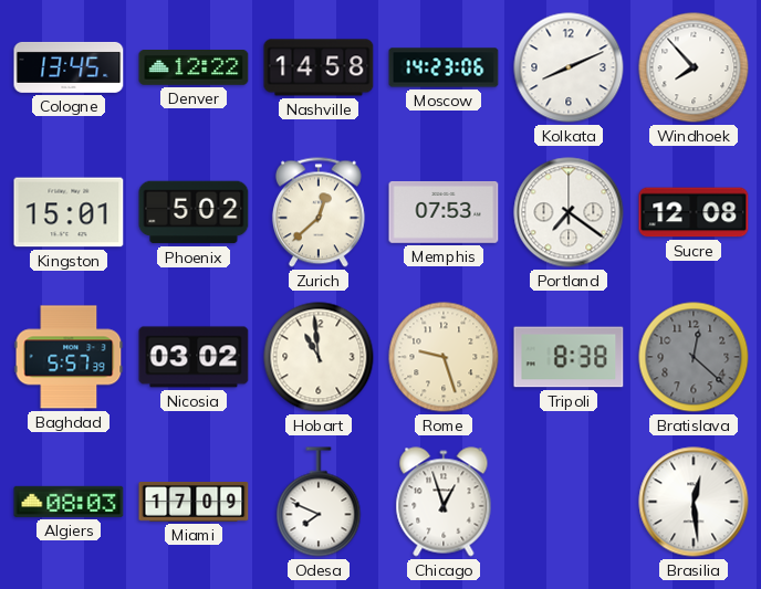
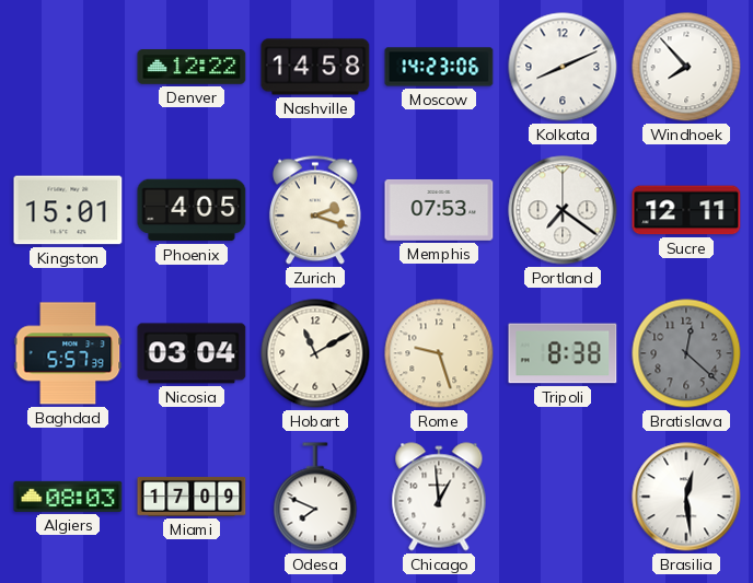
Cologne: 13:45 -> none (69, 67)
Phoenix: 5:02 -> 4:05 (192, 210)
Zurich: 12:38 -> 2:18 (315, 210)
Sucre: 12:08 -> 12:11 (686, 210)
Nicosia: 03:02 -> 03:04 (192, 353)
Hobart: 10:59 -> 11:10 (315, 353)
Chicago: 12:57 -> 12:59 (439, 497)
